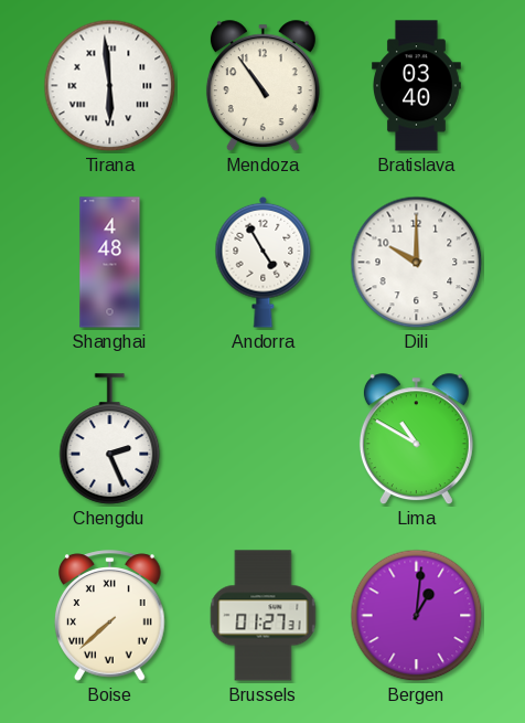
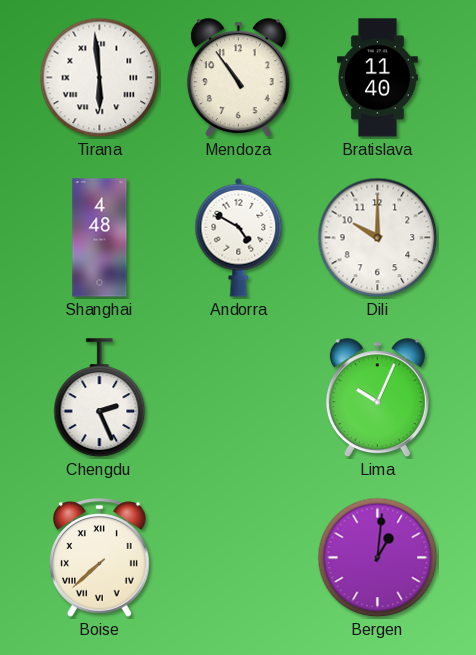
Bratislava: 03:40 -> 11:40 (378, 78)
Andorra: 4:55 -> 4:50 (239, 237)
Lima: 10:50 -> 10:04 (377, 398)
Brussels: 01:27 -> none (264, 616)
